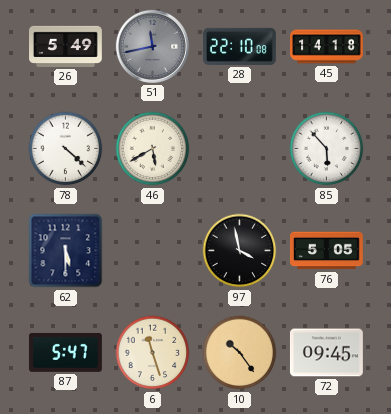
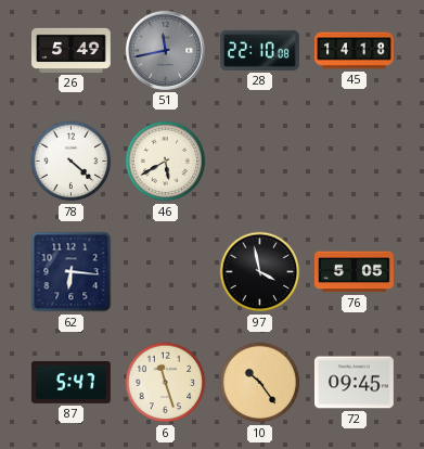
85: 5:53 -> none (327, 149)
62: 5:30 -> 6:16 (72, 272)
